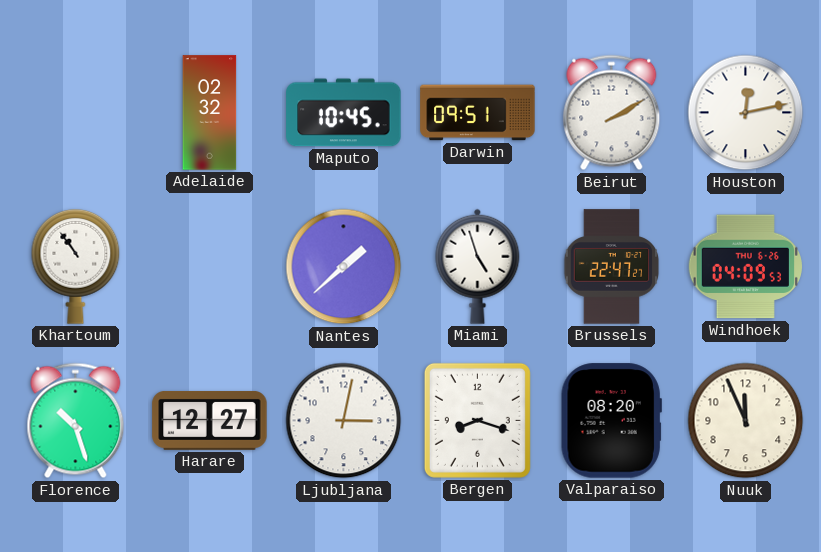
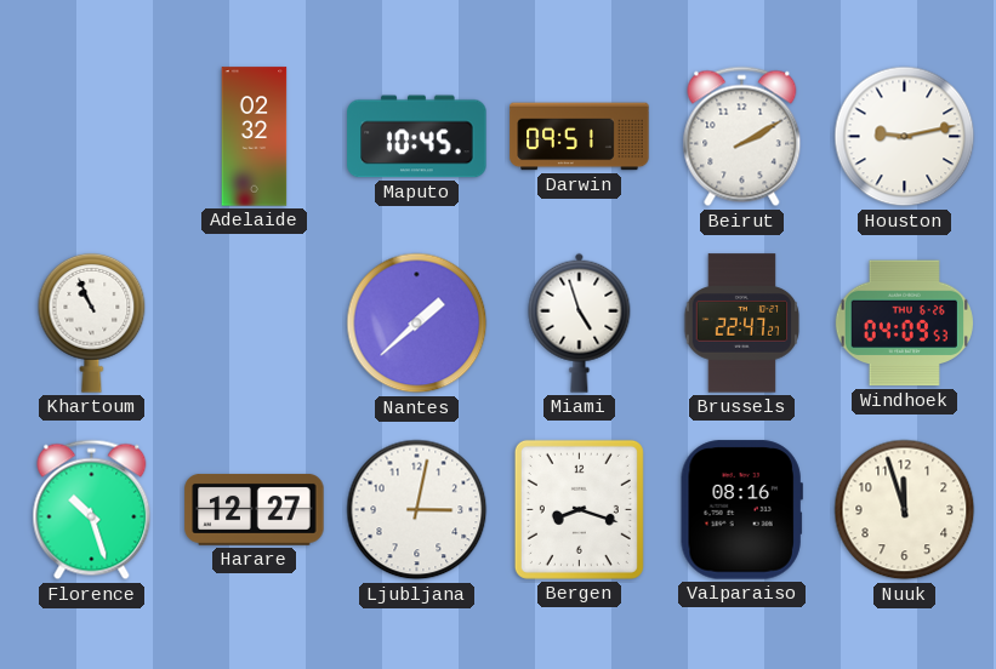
Houston: 12:13 -> 9:13 (905, 137)
Khartoum: 10:54 -> 10:56 (92, 322)
Valparaiso: 08:20 -> 08:16 (741, 510)
Nuuk: 11:56 -> 11:57 (905, 510)
